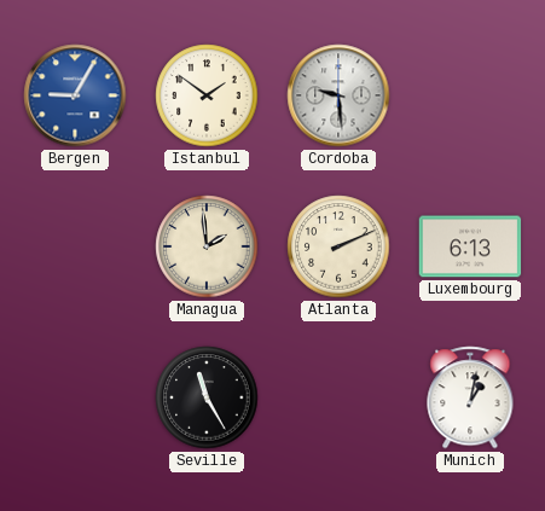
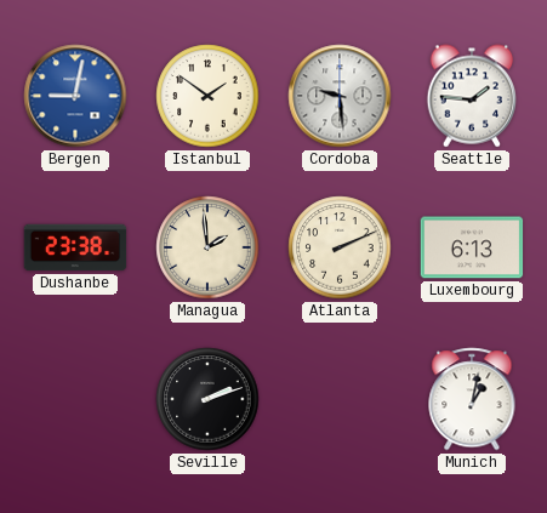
Bergen: 9:05 -> 9:02 (75, 96)
Seattle: none -> 1:46 (472, 96)
Dushanbe: none -> 23:38 (75, 247)
Seville: 11:25 -> 2:12 (207, 399)
